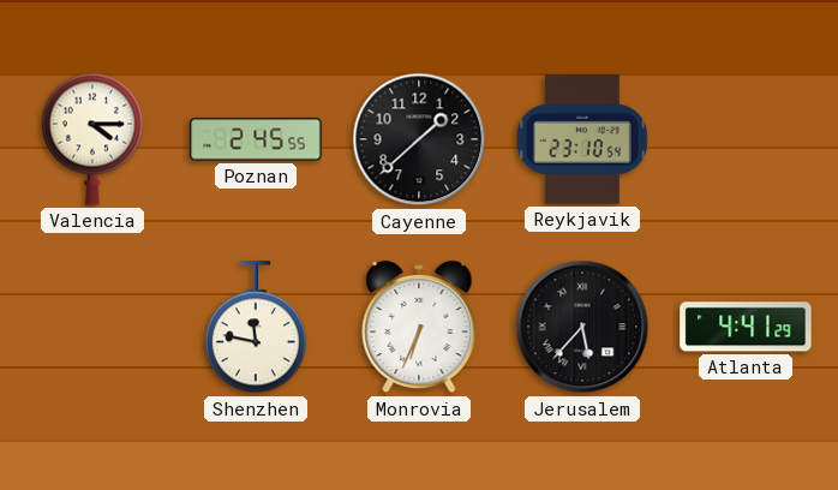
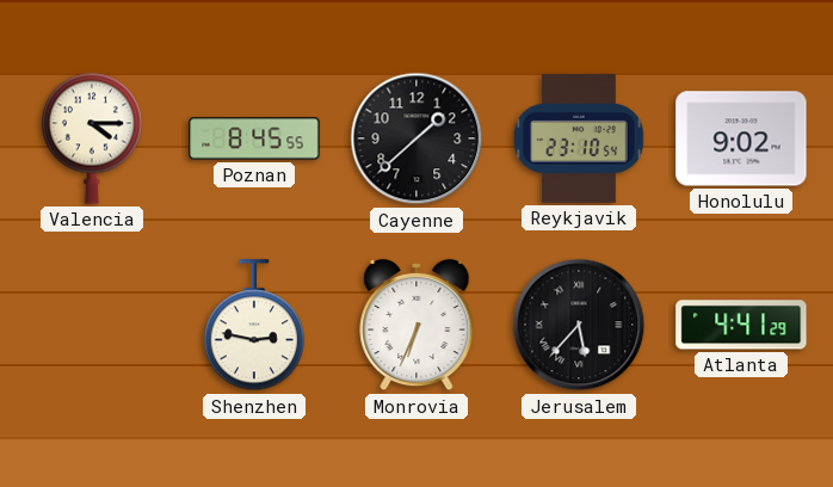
Poznan: 2:45 -> 8:45 (254, 138)
Honolulu: none -> 9:02 (741, 138)
Shenzhen: 11:47 -> 2:47 (254, 326)
